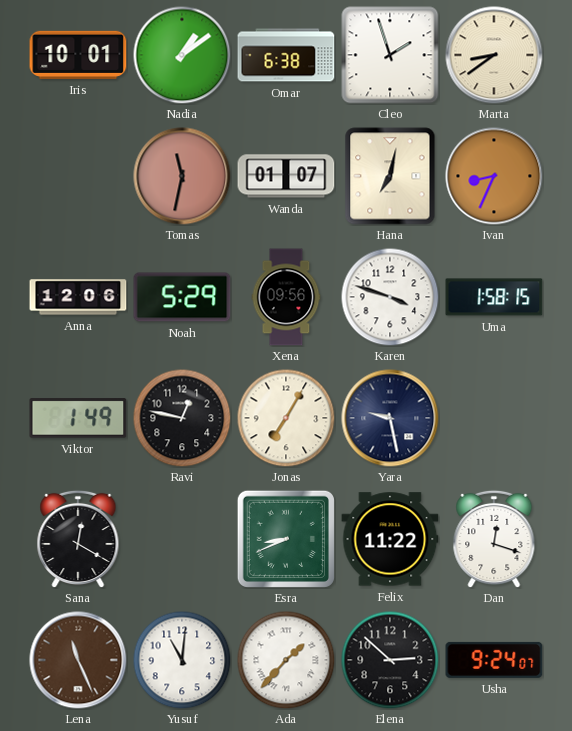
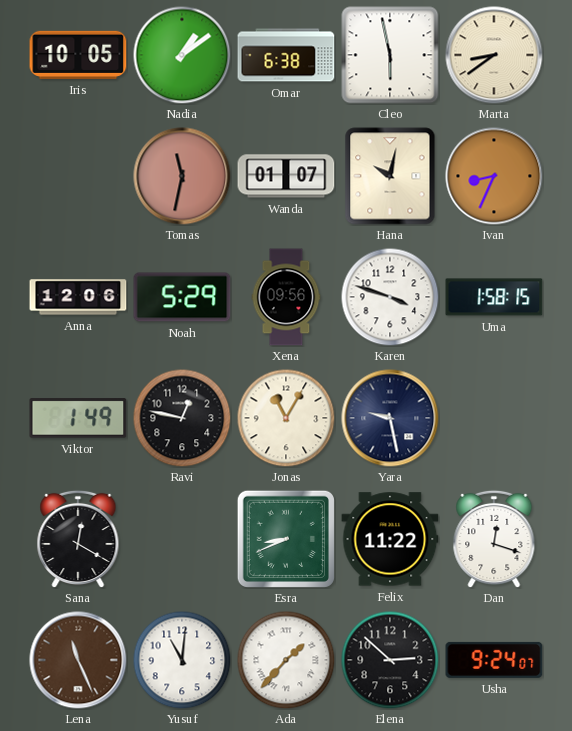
Iris: 10:01 -> 10:05 (78, 55)
Cleo: 1:57 -> 5:58 (390, 55)
Hana: 7:02 -> 10:02 (390, 176)
Jonas: 7:05 -> 11:05 (286, 418)
